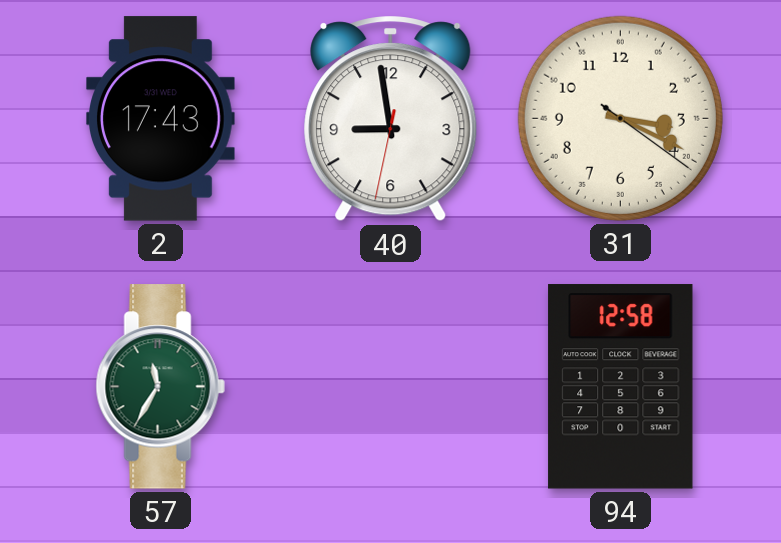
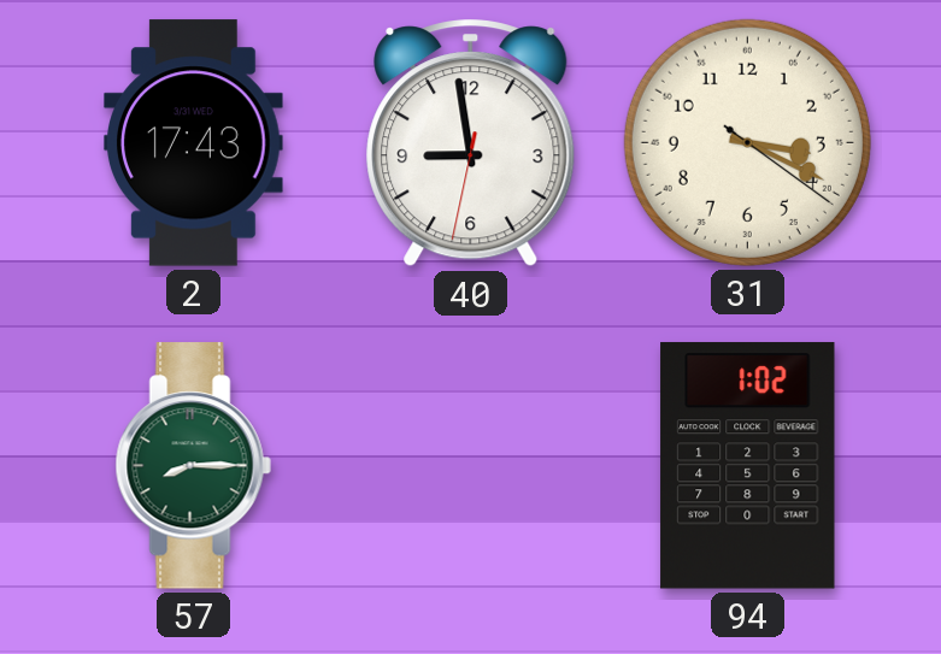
57: 11:35 -> 8:15 (193, 466)
94: 12:58 -> 1:02 (748, 466)
